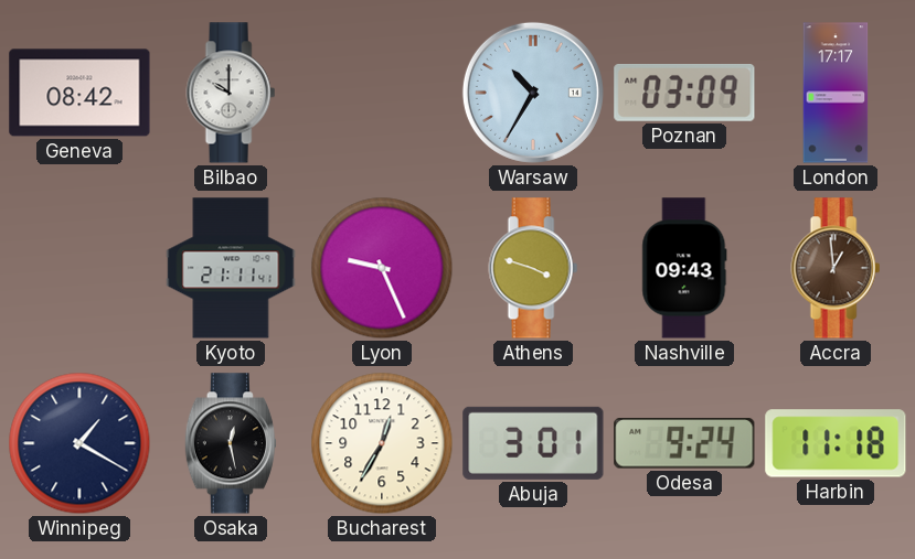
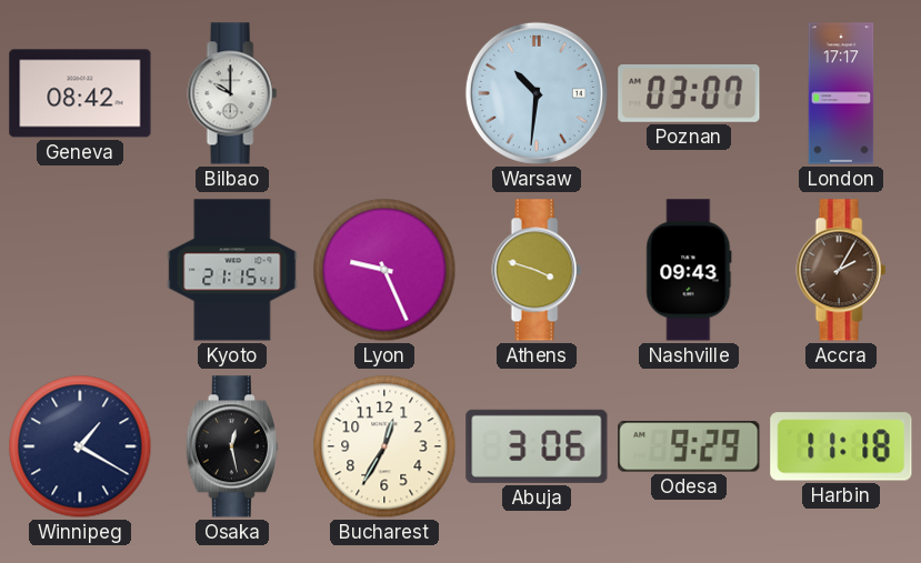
Warsaw: 10:35 -> 10:31 (537, 93)
Poznan: 03:09 -> 03:07 (689, 93)
Kyoto: 21:11 -> 21:15 (232, 270)
Accra: 12:59 -> 2:05 (841, 270)
Abuja: 3:01 -> 3:06 (537, 446)
Odesa: 9:24 -> 9:29 (689, 446)
